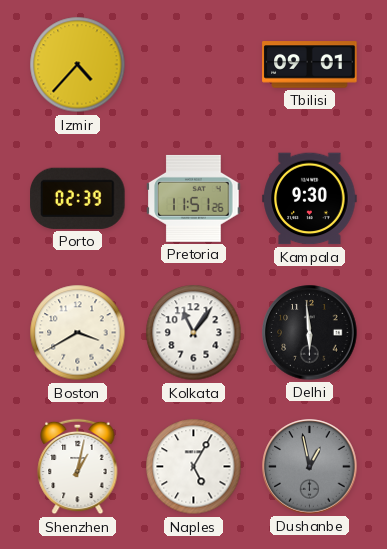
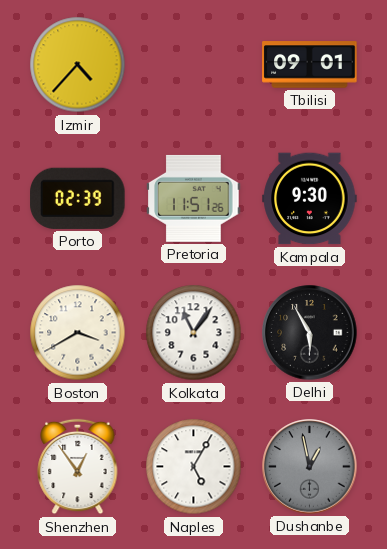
Delhi: 5:59 -> 5:55 (310, 333)
Shenzhen: 1:02 -> 12:54 (78, 467)
